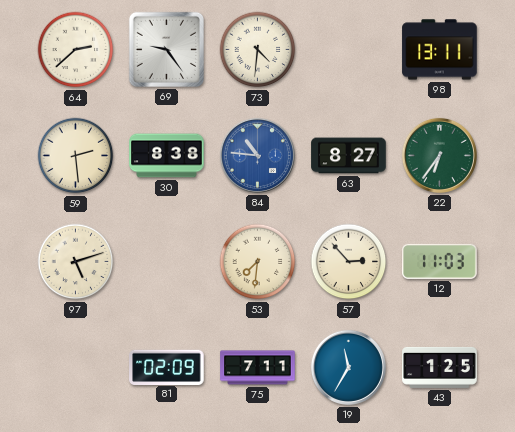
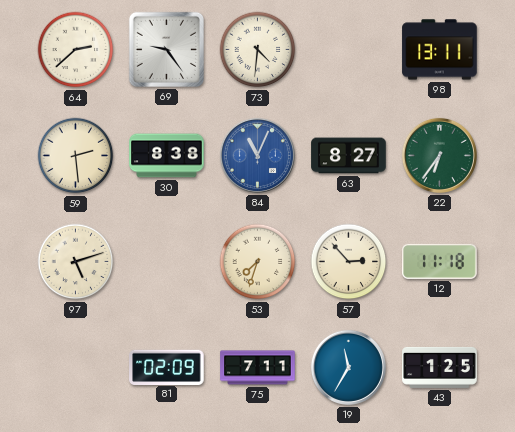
84: 10:46 -> 11:04 (257, 155)
53: 7:31 -> 7:33 (258, 262)
12: 11:03 -> 11:18 (440, 261)
